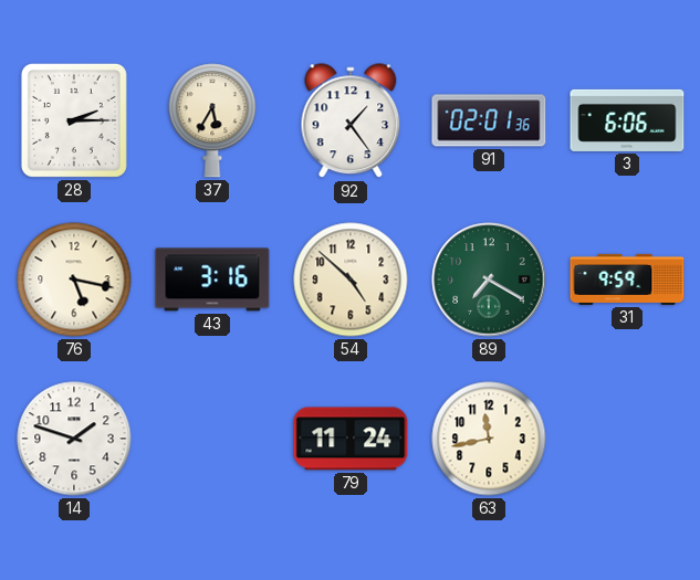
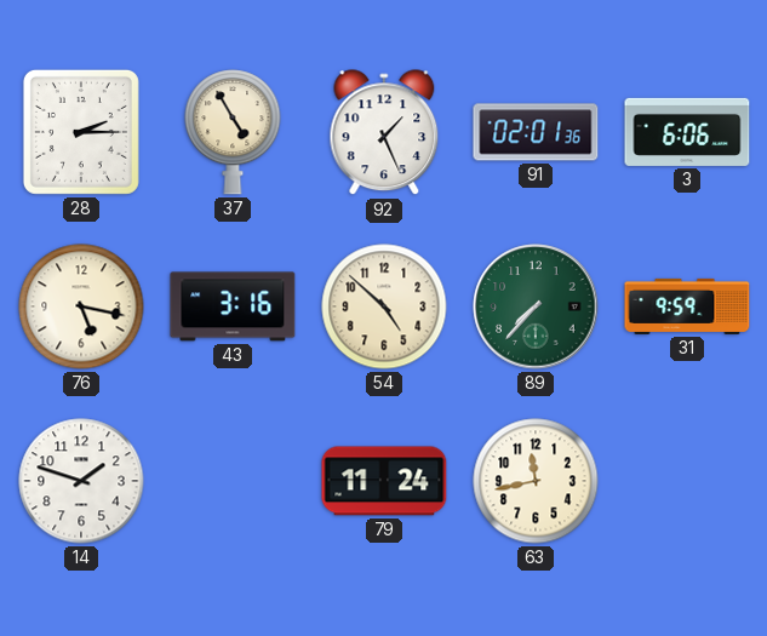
37: 5:35 -> 4:55 (233, 132)
92: 1:24 -> 1:26 (384, 133)
89: 7:20 -> 7:37 (536, 306)
